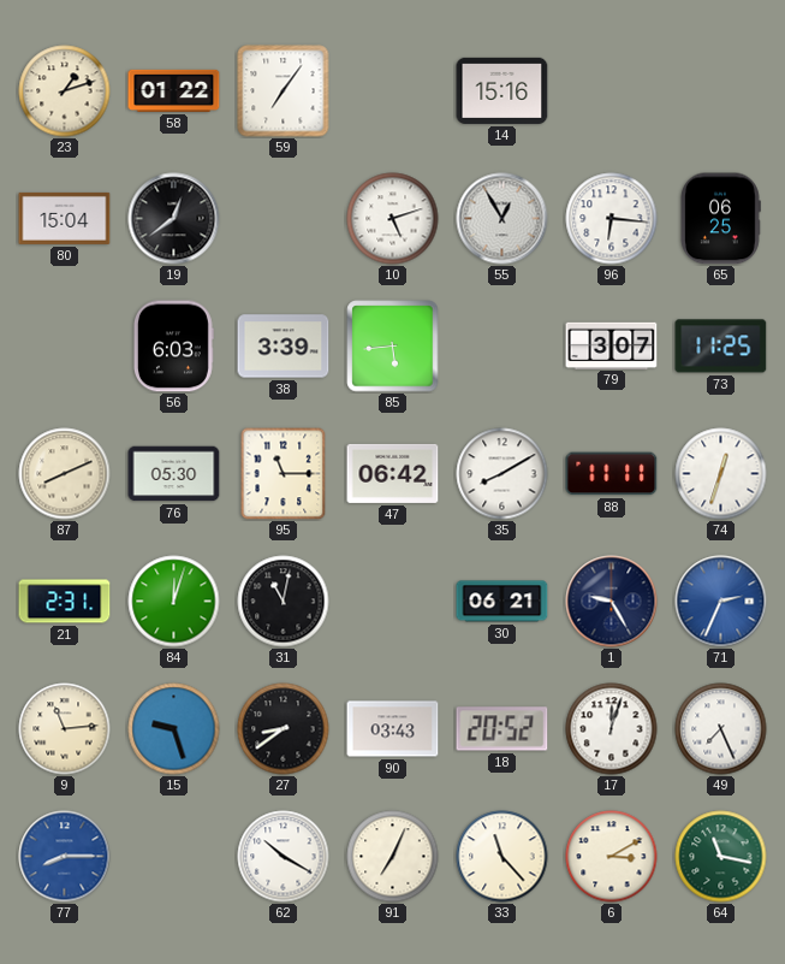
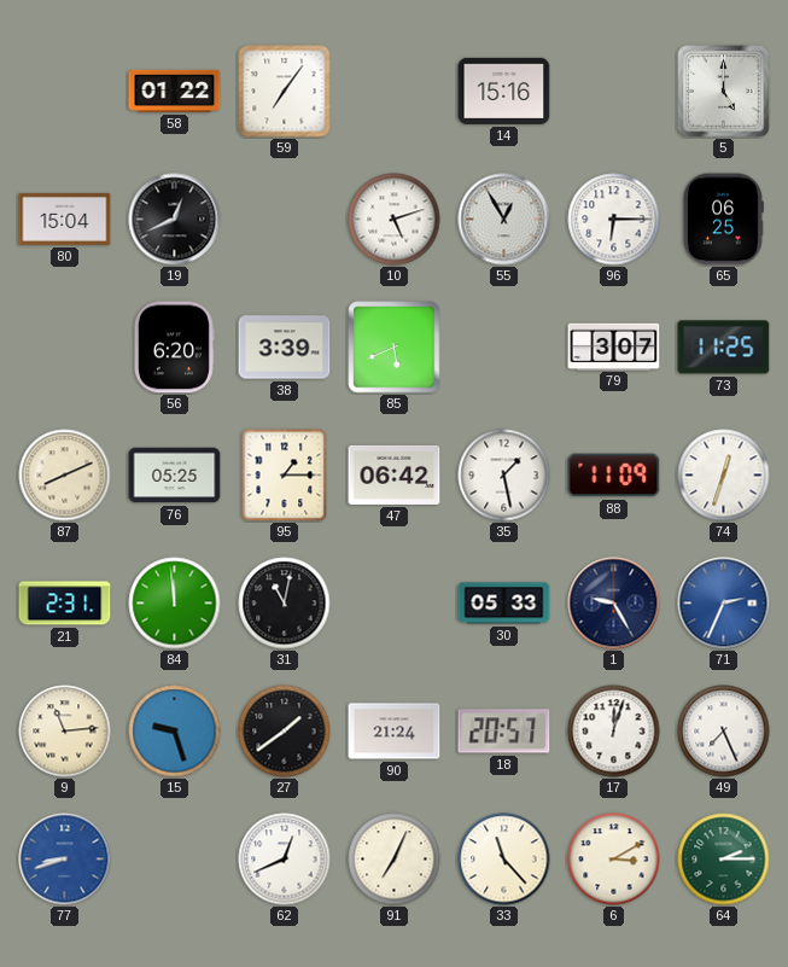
23: 1:12 -> none (65, 91)
5: none -> 5:00 (724, 92)
19: 12:39 -> 12:41 (175, 220)
96: 6:16 -> 6:15 (614, 220)
56: 6:03 -> 6:20 (174, 348)
85: 5:44 -> 5:41 (395, 348)
76: 05:30 -> 05:25 (175, 476)
95: 11:15 -> 1:15 (285, 474)
35: 8:10 -> 1:28 (504, 476)
88: 11:11 -> 11:09 (614, 476)
84: 12:03 -> 11:59 (175, 604)
30: 06:21 -> 05:33 (504, 604)
27: 8:39 -> 1:39 (285, 732)
90: 03:43 -> 21:24 (395, 732)
18: 20:52 -> 20:57 (504, 732)
77: 8:15 -> 8:42 (65, 860)
62: 10:20 -> 12:41 (285, 860)
64: 11:17 -> 2:15 (724, 860)
